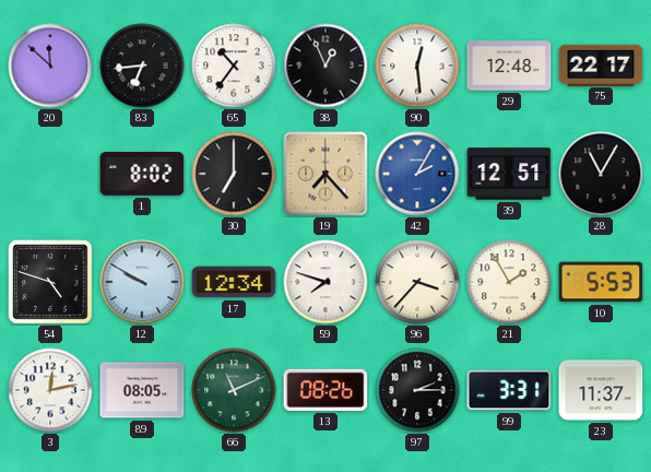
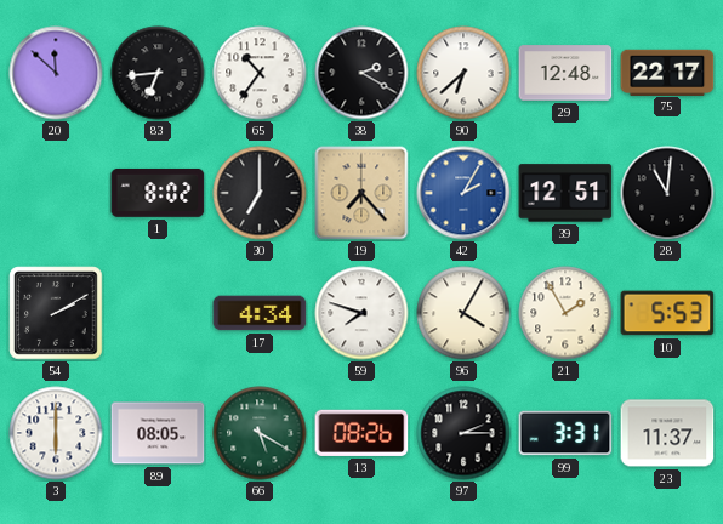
38: 12:56 -> 2:20 (362, 73)
90: 12:29 -> 6:38 (463, 73)
28: 11:05 -> 11:01 (667, 193)
54: 4:48 -> 2:10 (56, 313)
12: 9:50 -> none (142, 282)
17: 12:34 -> 4:34 (260, 313)
96: 3:37 -> 4:05 (463, 313)
3: 12:13 -> 6:00 (56, 433)
66: 11:11 -> 5:20 (260, 433)
